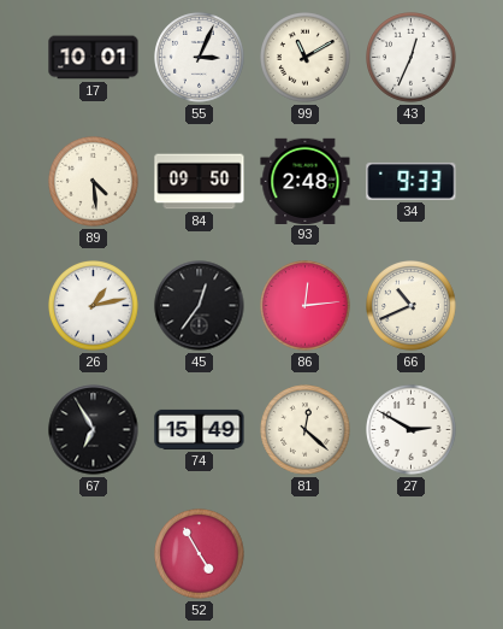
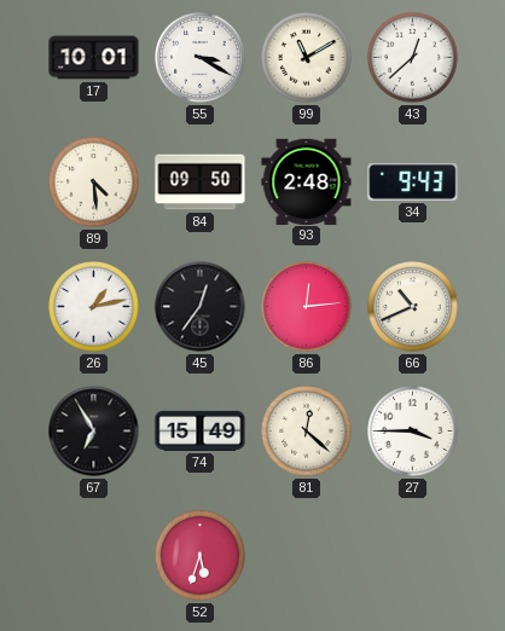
55: 3:04 -> 3:20 (201, 58)
43: 12:34 -> 12:38 (413, 58)
34: 9:33 -> 9:43 (413, 181)
27: 2:50 -> 3:45 (413, 432)
52: 4:55 -> 5:33 (201, 556)
